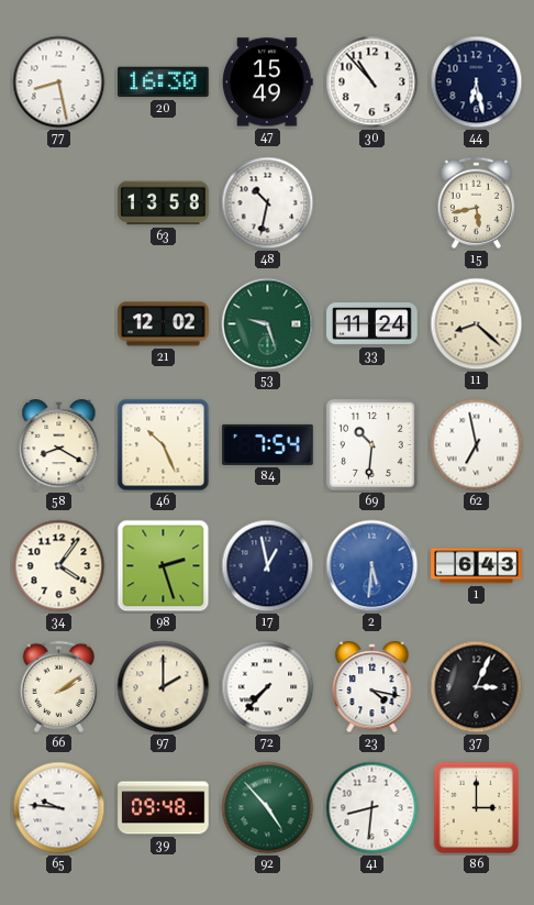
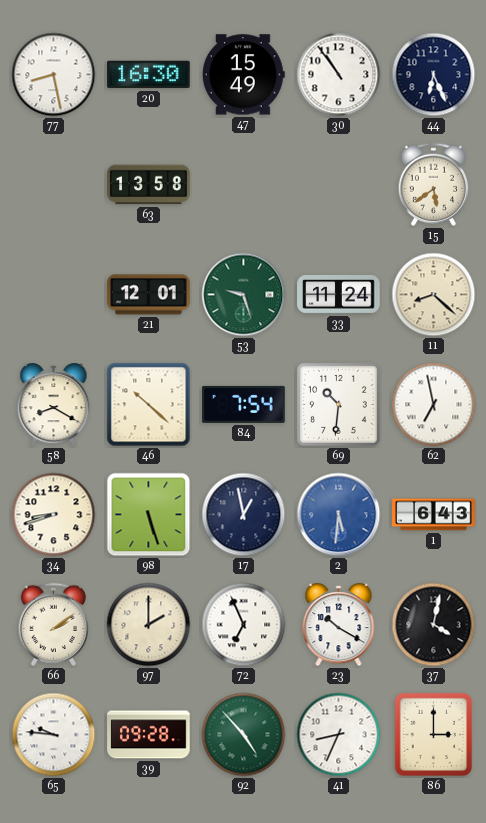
30: 10:53 -> 10:54 (339, 75)
44: 6:28 -> 6:26 (434, 75)
48: 10:32 -> none (268, 203)
15: 5:43 -> 5:39 (434, 184)
21: 12:02 -> 12:01 (149, 295)
46: 10:26 -> 10:22 (149, 405)
34: 4:06 -> 8:42 (54, 515)
98: 2:27 -> 5:27 (149, 515)
72: 7:37 -> 6:56 (244, 625)
23: 4:17 -> 10:20 (339, 626)
37: 3:04 -> 4:02 (434, 625)
39: 09:48 -> 09:28 (149, 735)
41: 8:31 -> 8:34 (339, 735)
